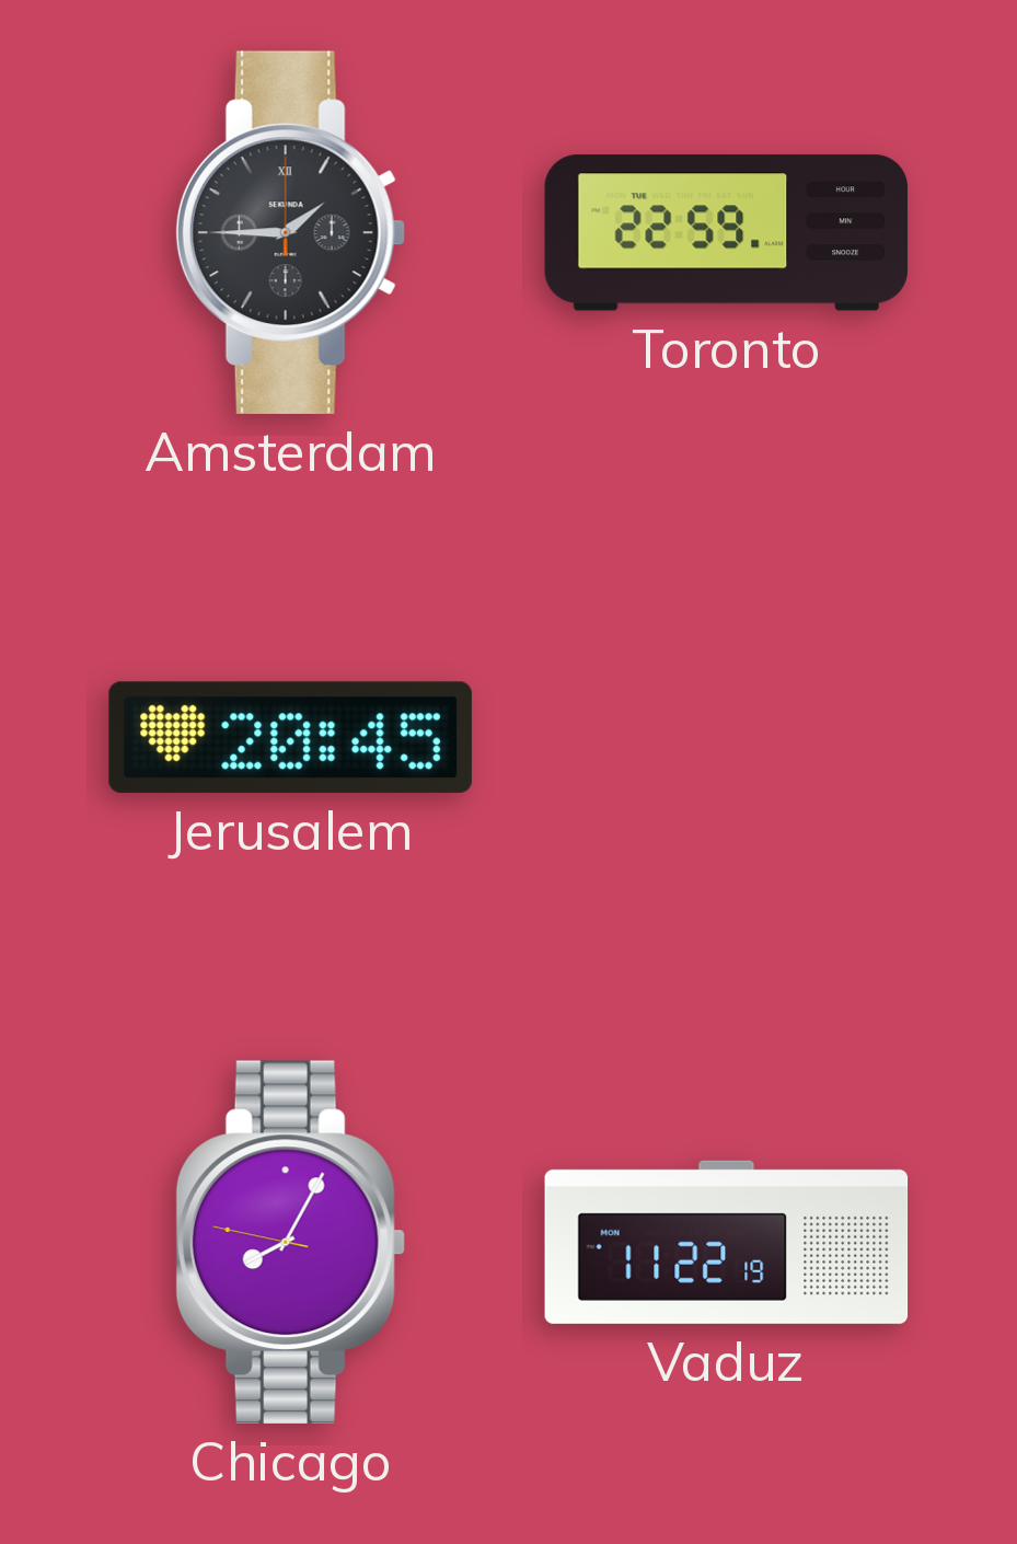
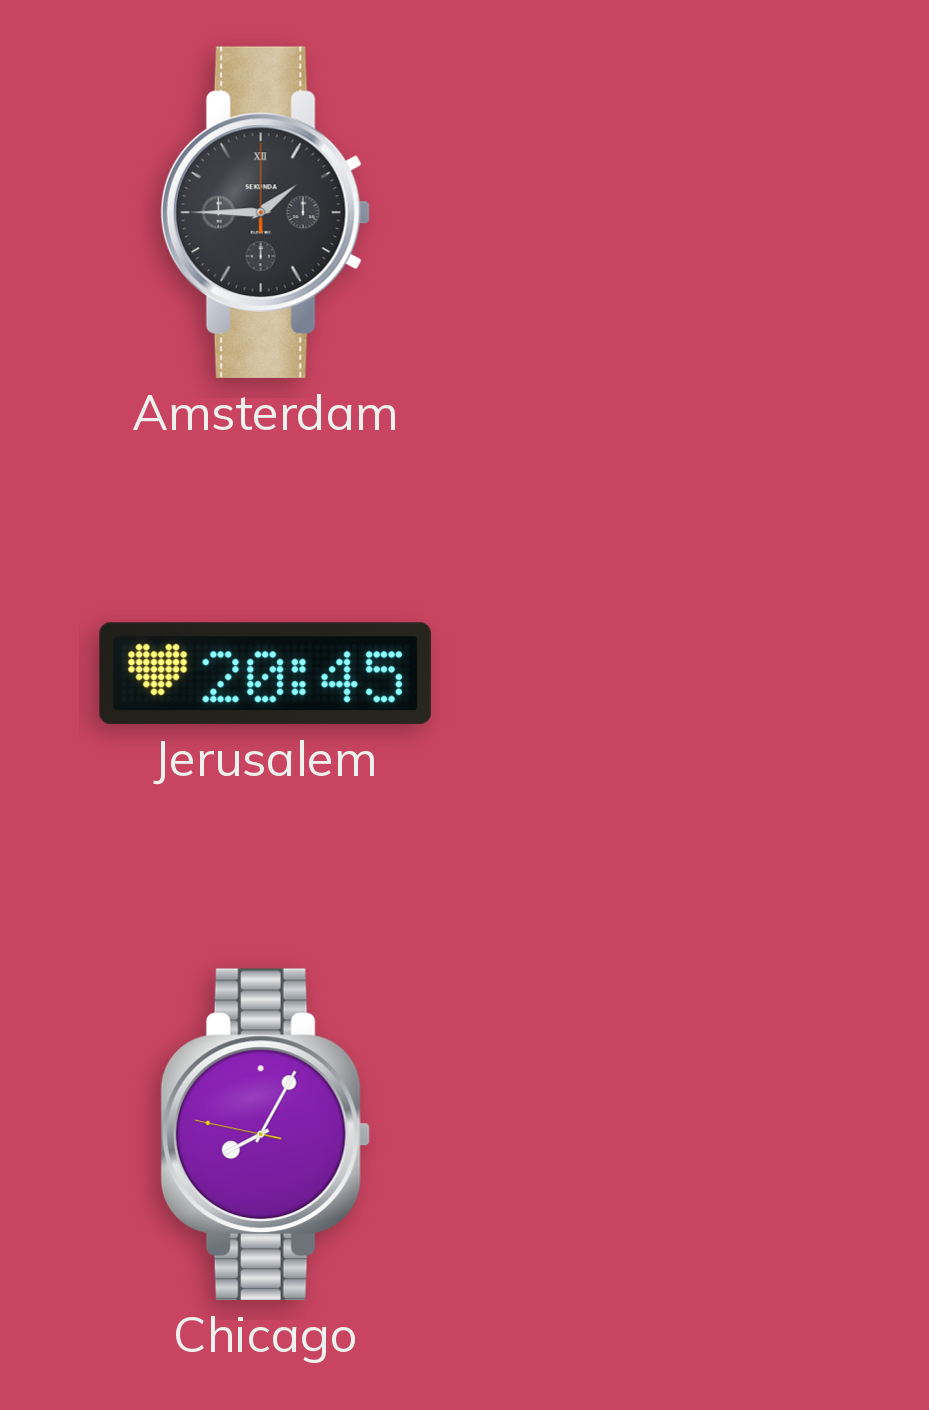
Toronto: 22:59 -> none (727, 233)
Vaduz: 11:22 -> none (727, 1242)
